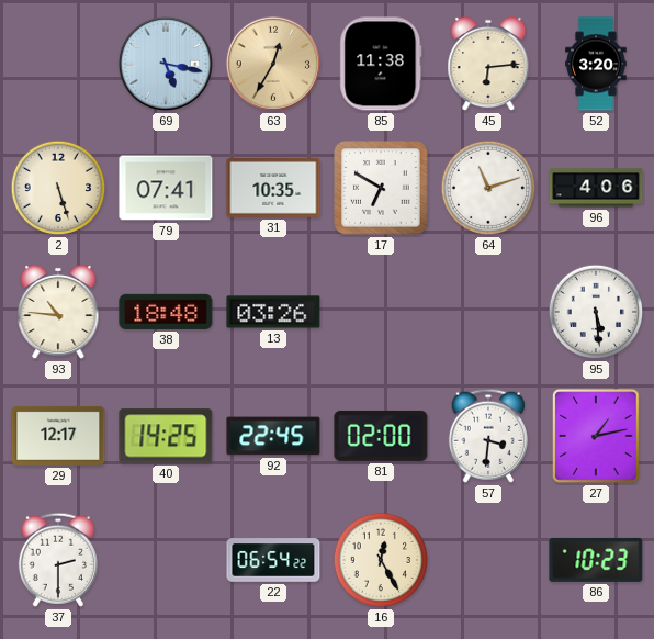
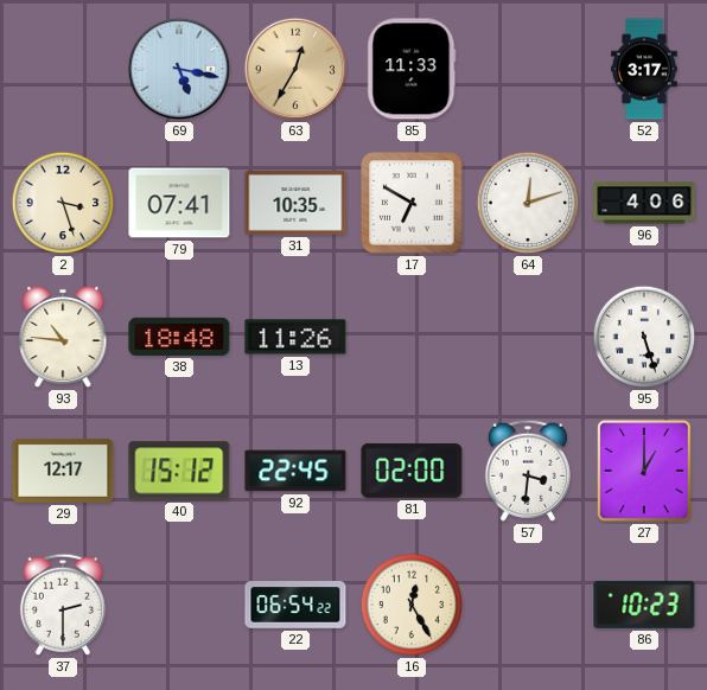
85: 11:38 -> 11:33 (412, 69)
45: 6:14 -> none (488, 64)
52: 3:20 -> 3:17 (644, 69)
2: 5:27 -> 3:27 (63, 203)
64: 11:12 -> 12:12 (528, 203)
13: 03:26 -> 11:26 (295, 337)
95: 5:29 -> 5:27 (644, 337)
40: 14:25 -> 15:12 (179, 471)
27: 1:13 -> 1:00 (644, 471)
